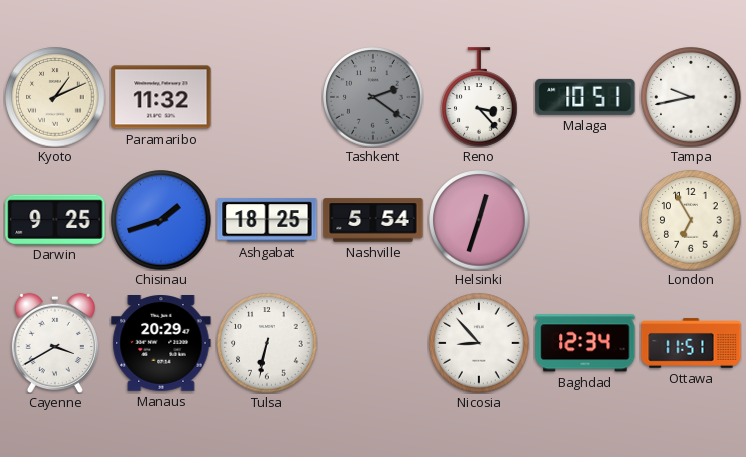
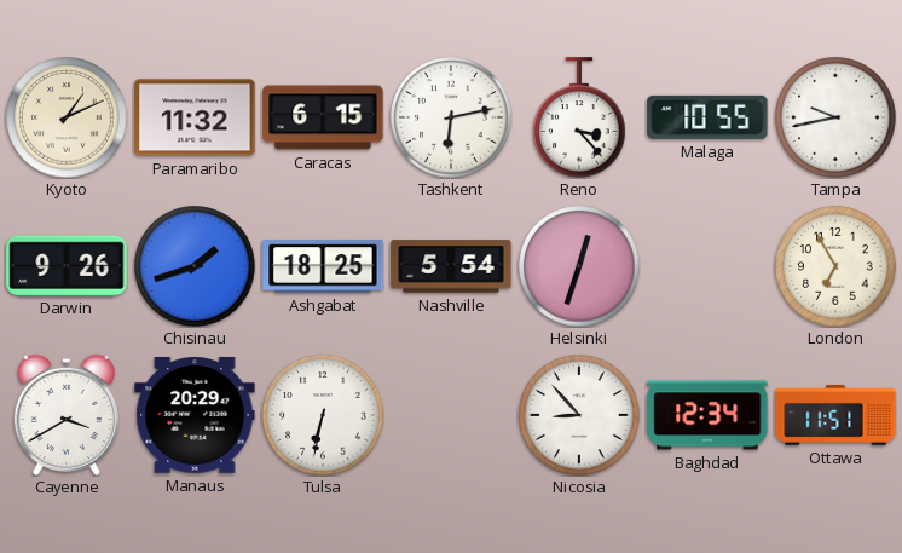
Caracas: none -> 6:15 (323, 117)
Tashkent: 2:21 -> 6:13 (451, 117)
Tashkent dial: grey -> white (451, 117)
Malaga: 10:51 -> 10:55 (707, 117)
Darwin: 9:25 -> 9:26 (67, 265)
